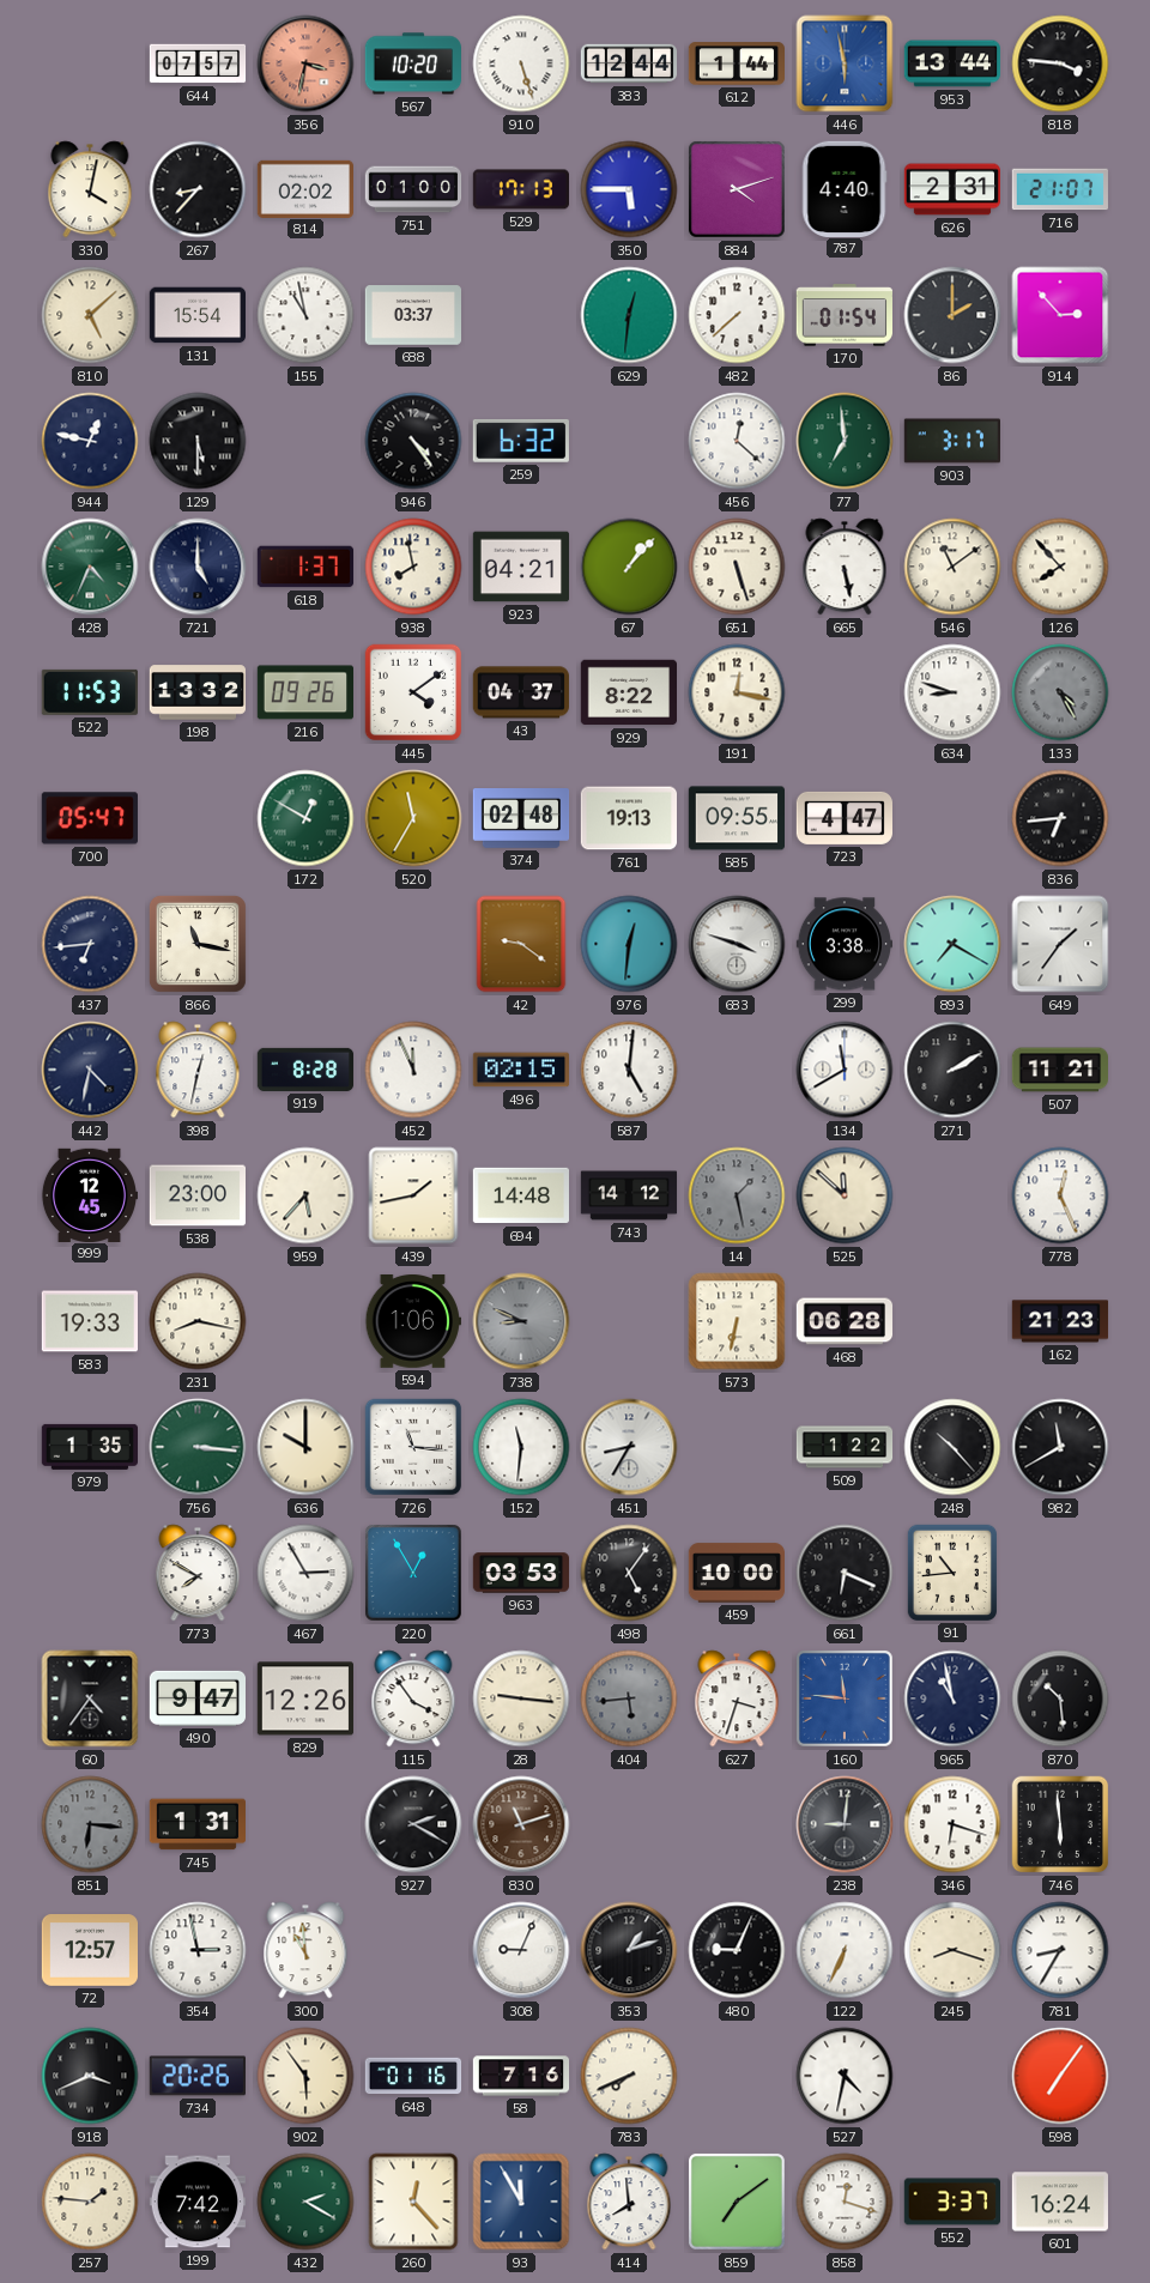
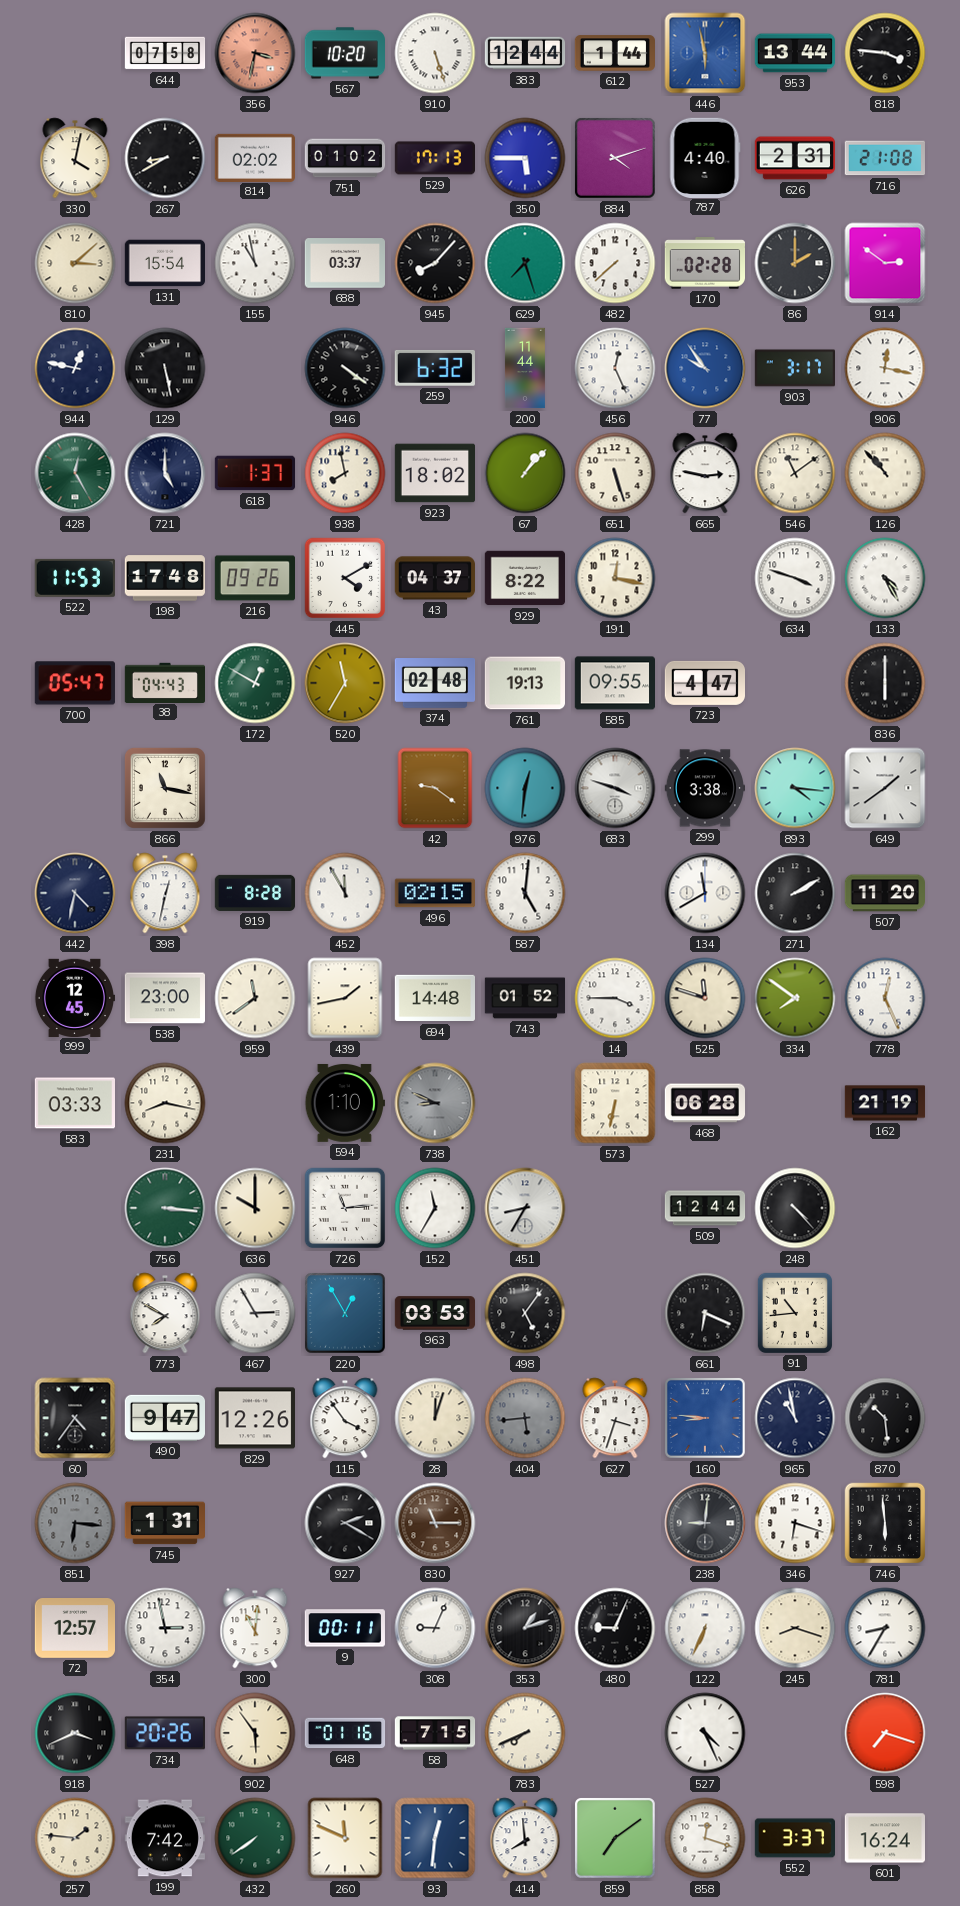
644: 07:57 -> 07:58 (165, 53)
267: 8:37 -> 8:40 (165, 158)
751: 01:00 -> 01:02 (345, 158)
716: 21:07 -> 21:08 (884, 158)
810: 5:08 -> 3:08 (75, 263)
945: none -> 8:07 (435, 263)
629: 12:31 -> 7:27 (525, 263)
170: 01:54 -> 02:28 (704, 263)
914: 2:53 -> 2:51 (885, 263)
129: 5:30 -> 5:28 (165, 368)
946: 4:24 -> 4:21 (345, 368)
200: none -> 11:44 (525, 368)
456: 12:22 -> 12:26 (615, 368)
77: 6:59 -> 9:54 (705, 368)
77 dial: green -> blue (705, 368)
906: none -> 12:17 (885, 368)
428: 4:34 -> 12:25 (75, 473)
923: 04:21 -> 18:02 (434, 473)
665: 5:28 -> 2:47 (705, 473)
126: 7:53 -> 10:53 (885, 473)
198: 13:32 -> 17:48 (164, 578)
445: 4:09 -> 4:10 (345, 578)
634: 8:48 -> 3:48 (795, 578)
133 dial: grey -> white (885, 578)
38: none -> 04:43 (164, 682)
836: 6:44 -> 6:00 (885, 683)
437: 6:44 -> none (90, 944)
893: 7:20 -> 4:16 (795, 788)
649: 1:36 -> 1:39 (885, 788)
452: 11:56 -> 11:55 (345, 893)
507: 11:21 -> 11:20 (884, 893)
959: 5:37 -> 11:39 (255, 998)
743: 14:12 -> 01:52 (525, 998)
14: 1:28 -> 3:45 (615, 998)
14 dial: grey -> white (615, 998)
525: 11:52 -> 11:48 (705, 998)
334: none -> 7:51 (795, 998)
583: 19:33 -> 03:33 (74, 1103)
594: 1:06 -> 1:10 (344, 1103)
162: 21:23 -> 21:19 (885, 1103)
979: 1:35 -> none (89, 1447)
726: 11:16 -> 11:14 (345, 1208)
152: 11:31 -> 11:35 (435, 1208)
509: 1:22 -> 12:44 (705, 1208)
248: 10:23 -> 4:23 (795, 1208)
982: 11:40 -> none (1060, 1447)
459: 10:00 -> none (737, 1573)
28: 9:16 -> 12:03 (435, 1418)
160: 11:46 -> 8:46 (705, 1418)
830: 11:12 -> 11:15 (435, 1523)
300: 10:59 -> 11:01 (255, 1628)
9: none -> 00:11 (345, 1628)
58: 7:16 -> 7:15 (435, 1733)
527: 4:32 -> 4:26 (705, 1733)
598: 7:06 -> 7:18 (885, 1733)
432: 2:20 -> 7:39 (255, 1838)
260: 12:23 -> 11:49 (345, 1838)
93: 11:55 -> 12:31 (435, 1838)
